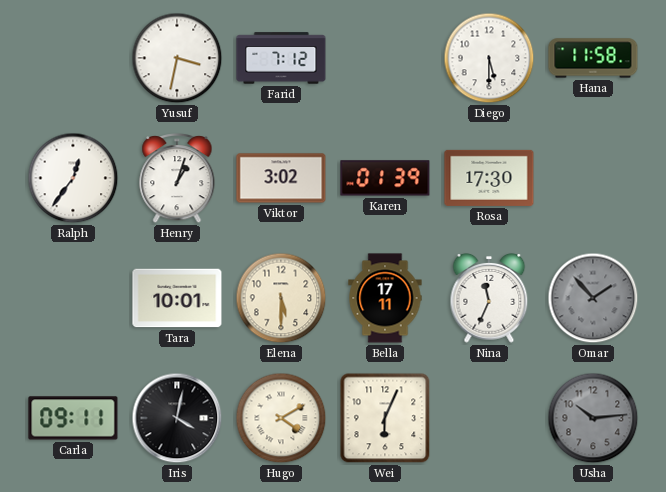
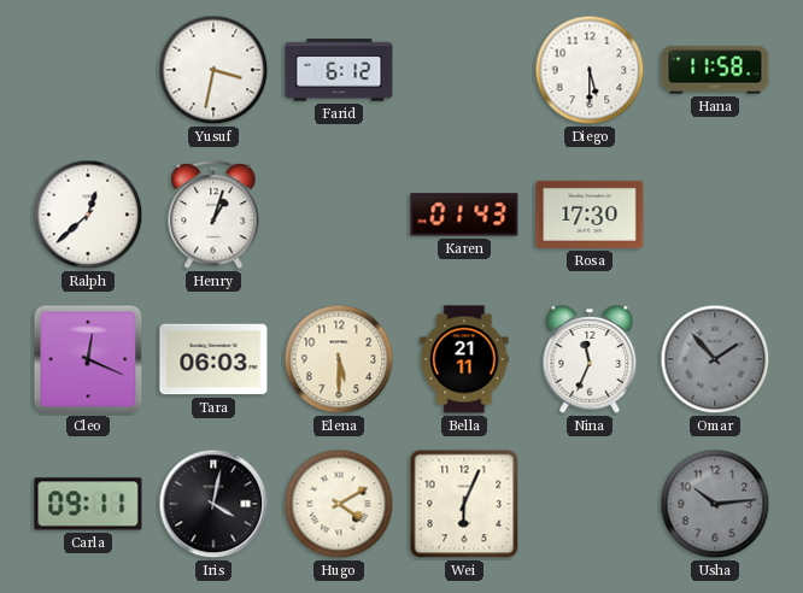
Farid: 7:12 -> 6:12 (339, 70)
Ralph: 12:36 -> 12:38 (88, 215)
Viktor: 3:02 -> none (281, 178)
Karen: 01:39 -> 01:43 (464, 215)
Cleo: none -> 12:19 (88, 359)
Tara: 10:01 -> 06:03 (213, 359)
Bella: 17:11 -> 21:11 (464, 359)
